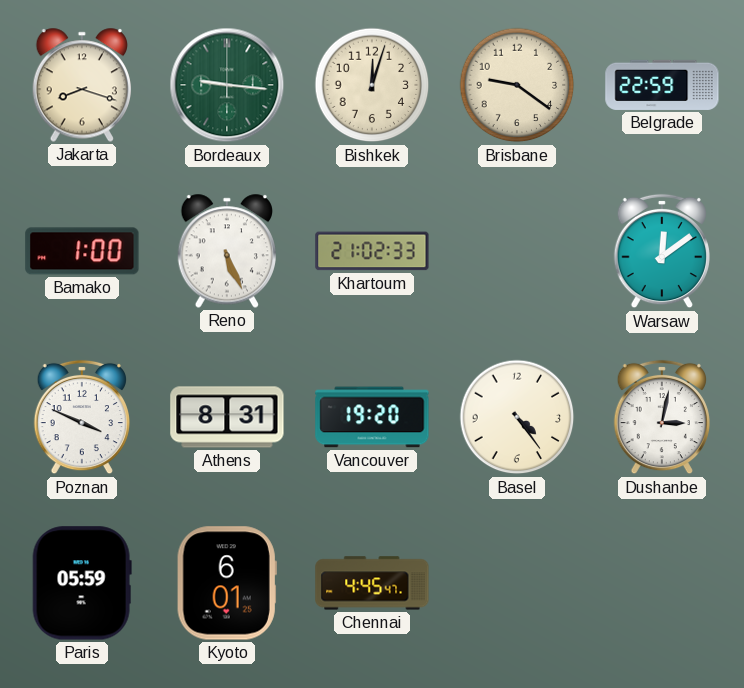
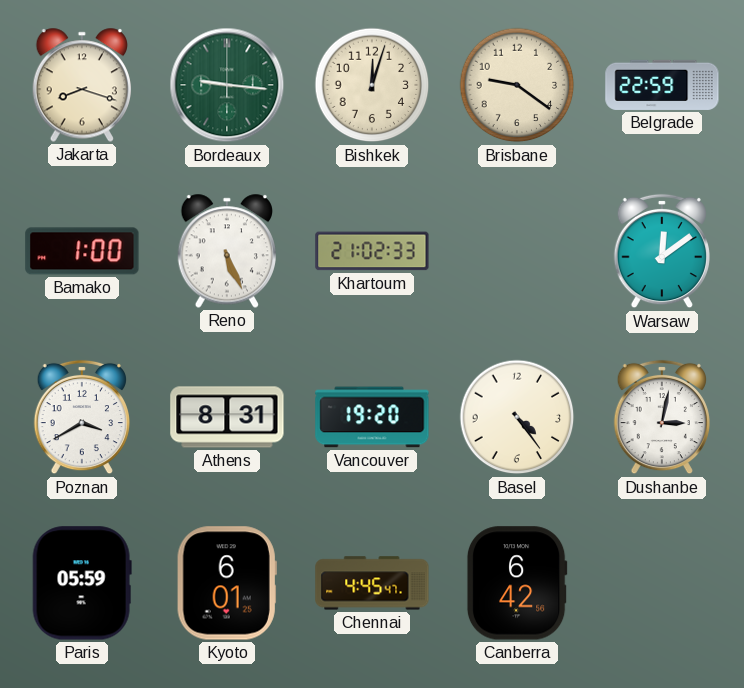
Poznan: 3:49 -> 3:40 (82, 417)
Canberra: none -> 6:42 (517, 583)
